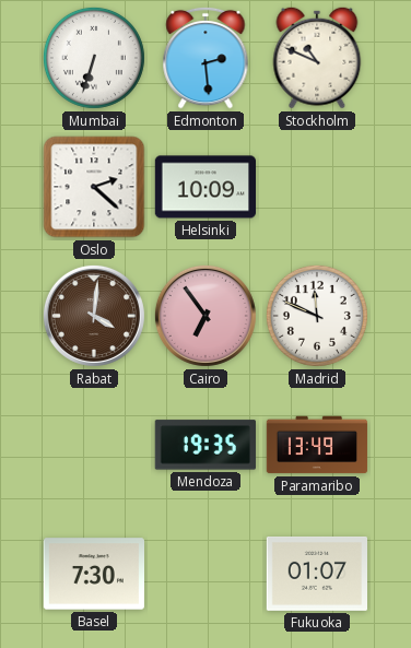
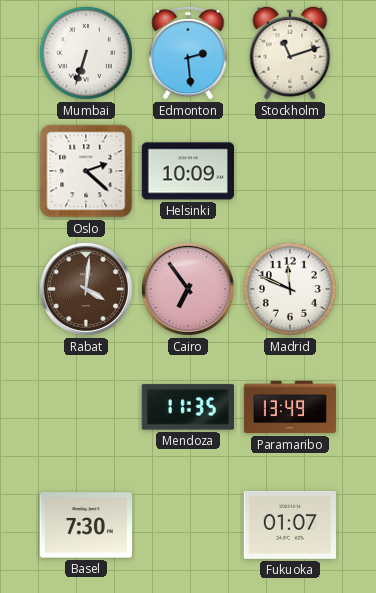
Stockholm: 10:49 -> 11:12 (290, 53)
Mendoza: 19:35 -> 11:35 (188, 407)
